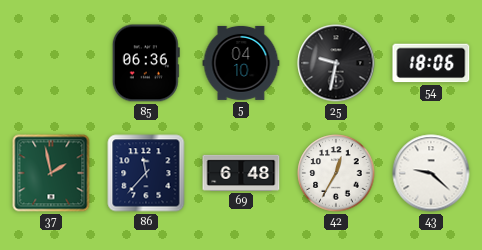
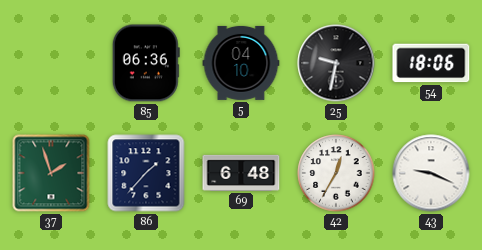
37: 1:58 -> 1:57 (51, 173)
86: 11:37 -> 1:37 (146, 173)
43: 9:22 -> 9:19 (431, 173)
